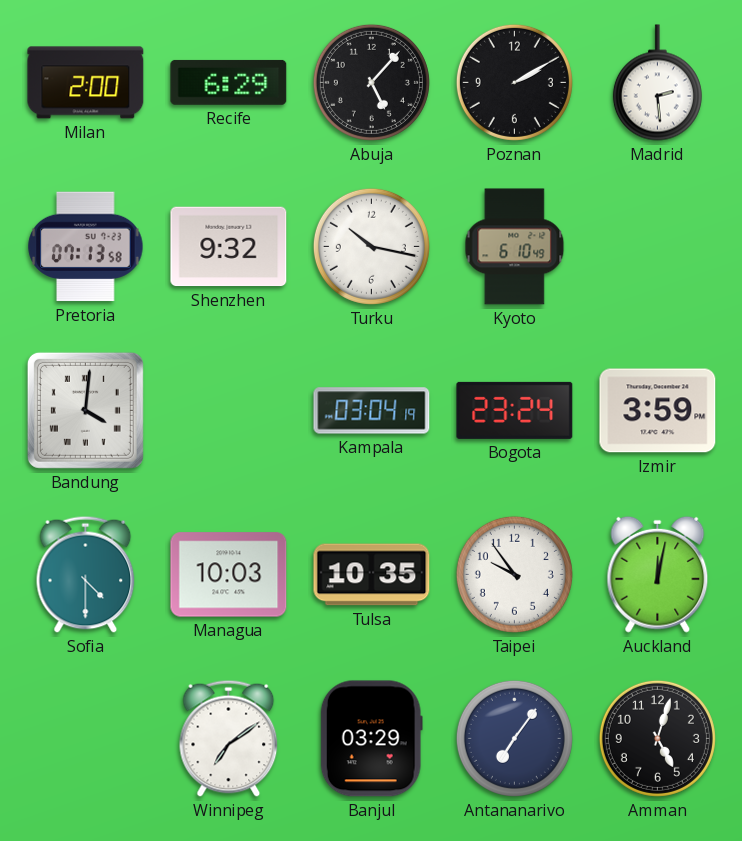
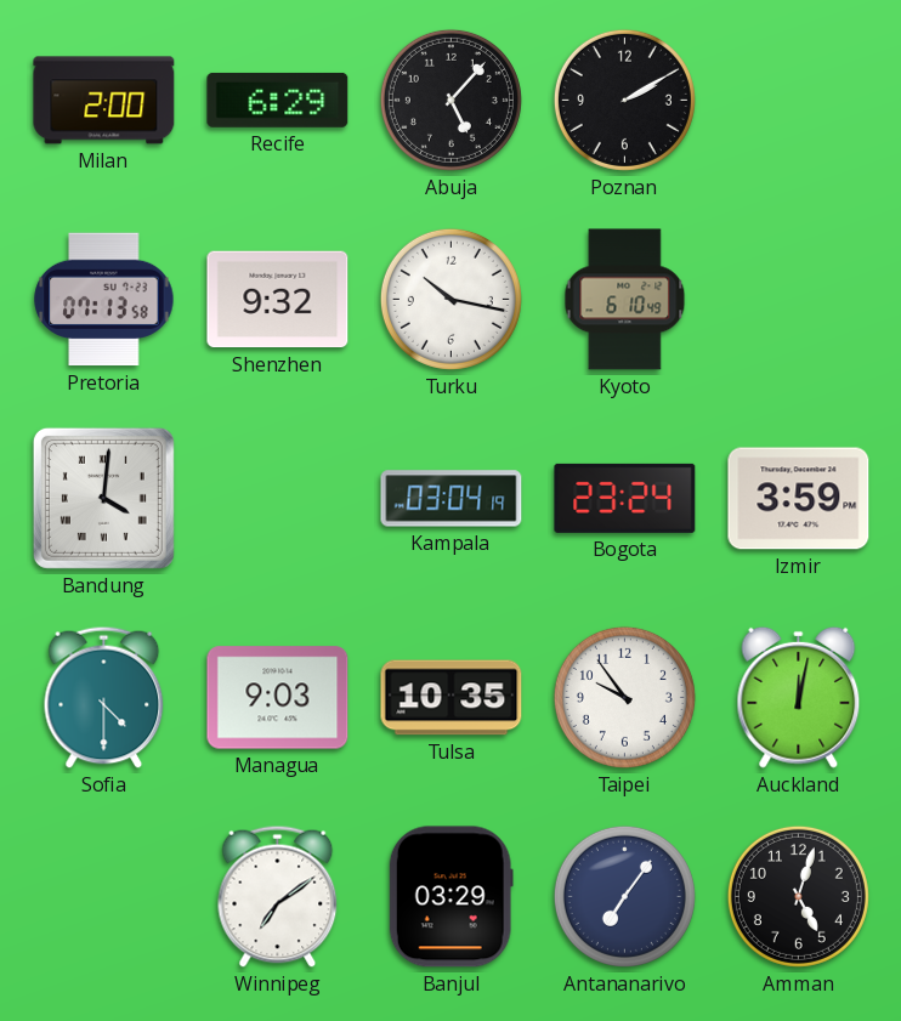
Madrid: 2:29 -> none (657, 83)
Managua: 10:03 -> 9:03 (278, 698)
